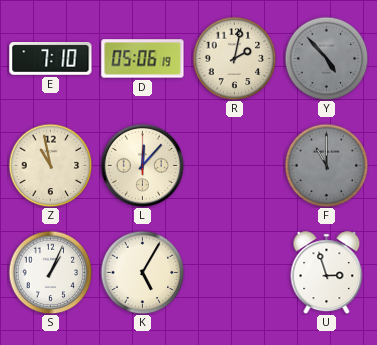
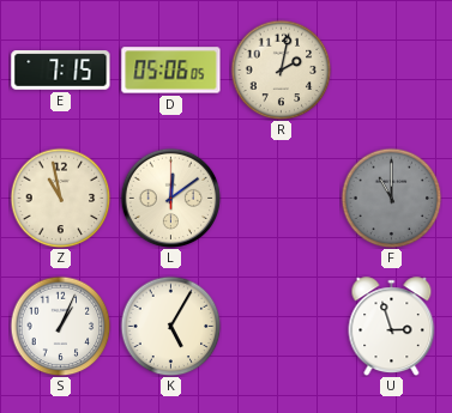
E: 7:10 -> 7:15 (61, 71)
D: 05:06:19 -> 05:06:05 (171, 71)
Y: 4:53 -> none (326, 58)
L: 12:07 -> 12:09 (170, 198)
